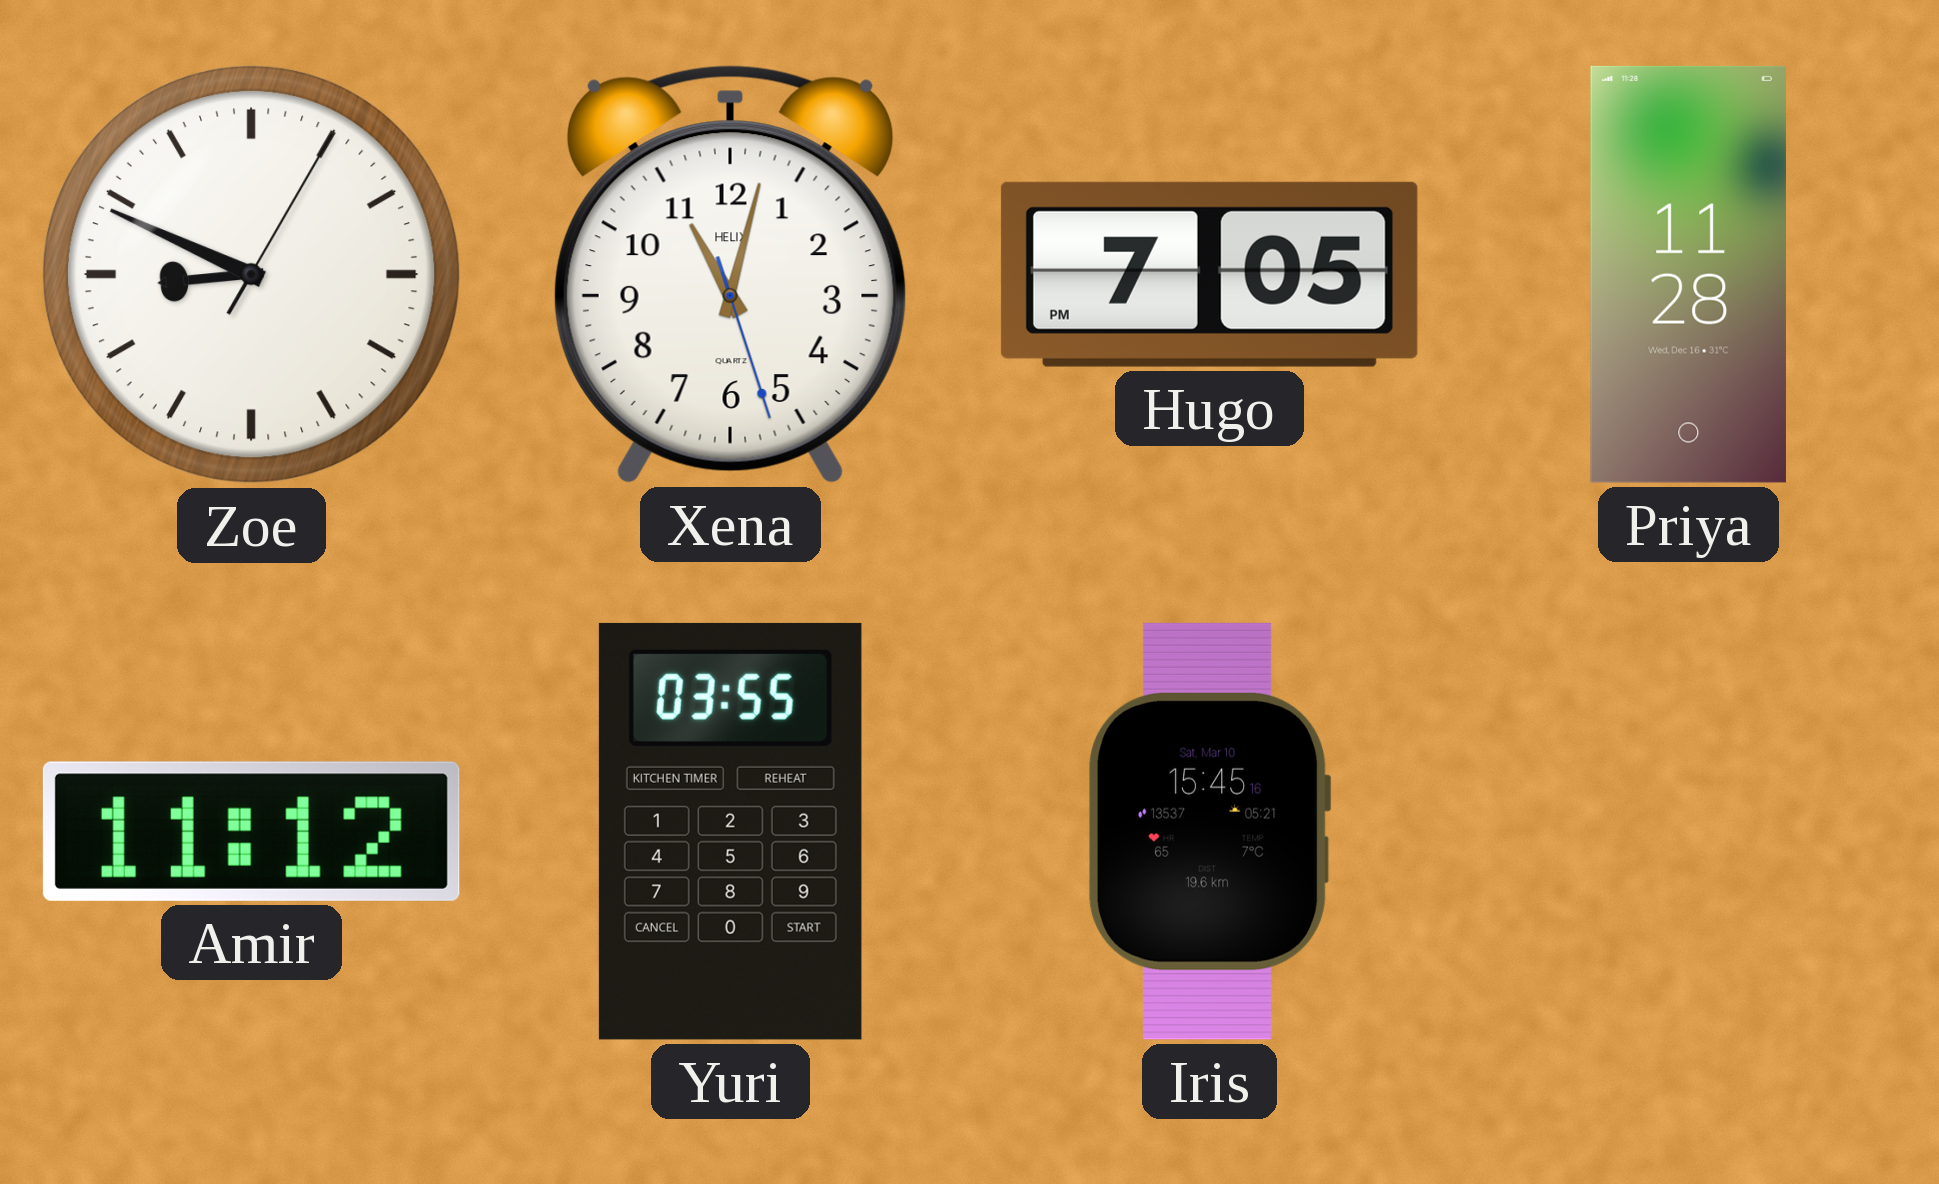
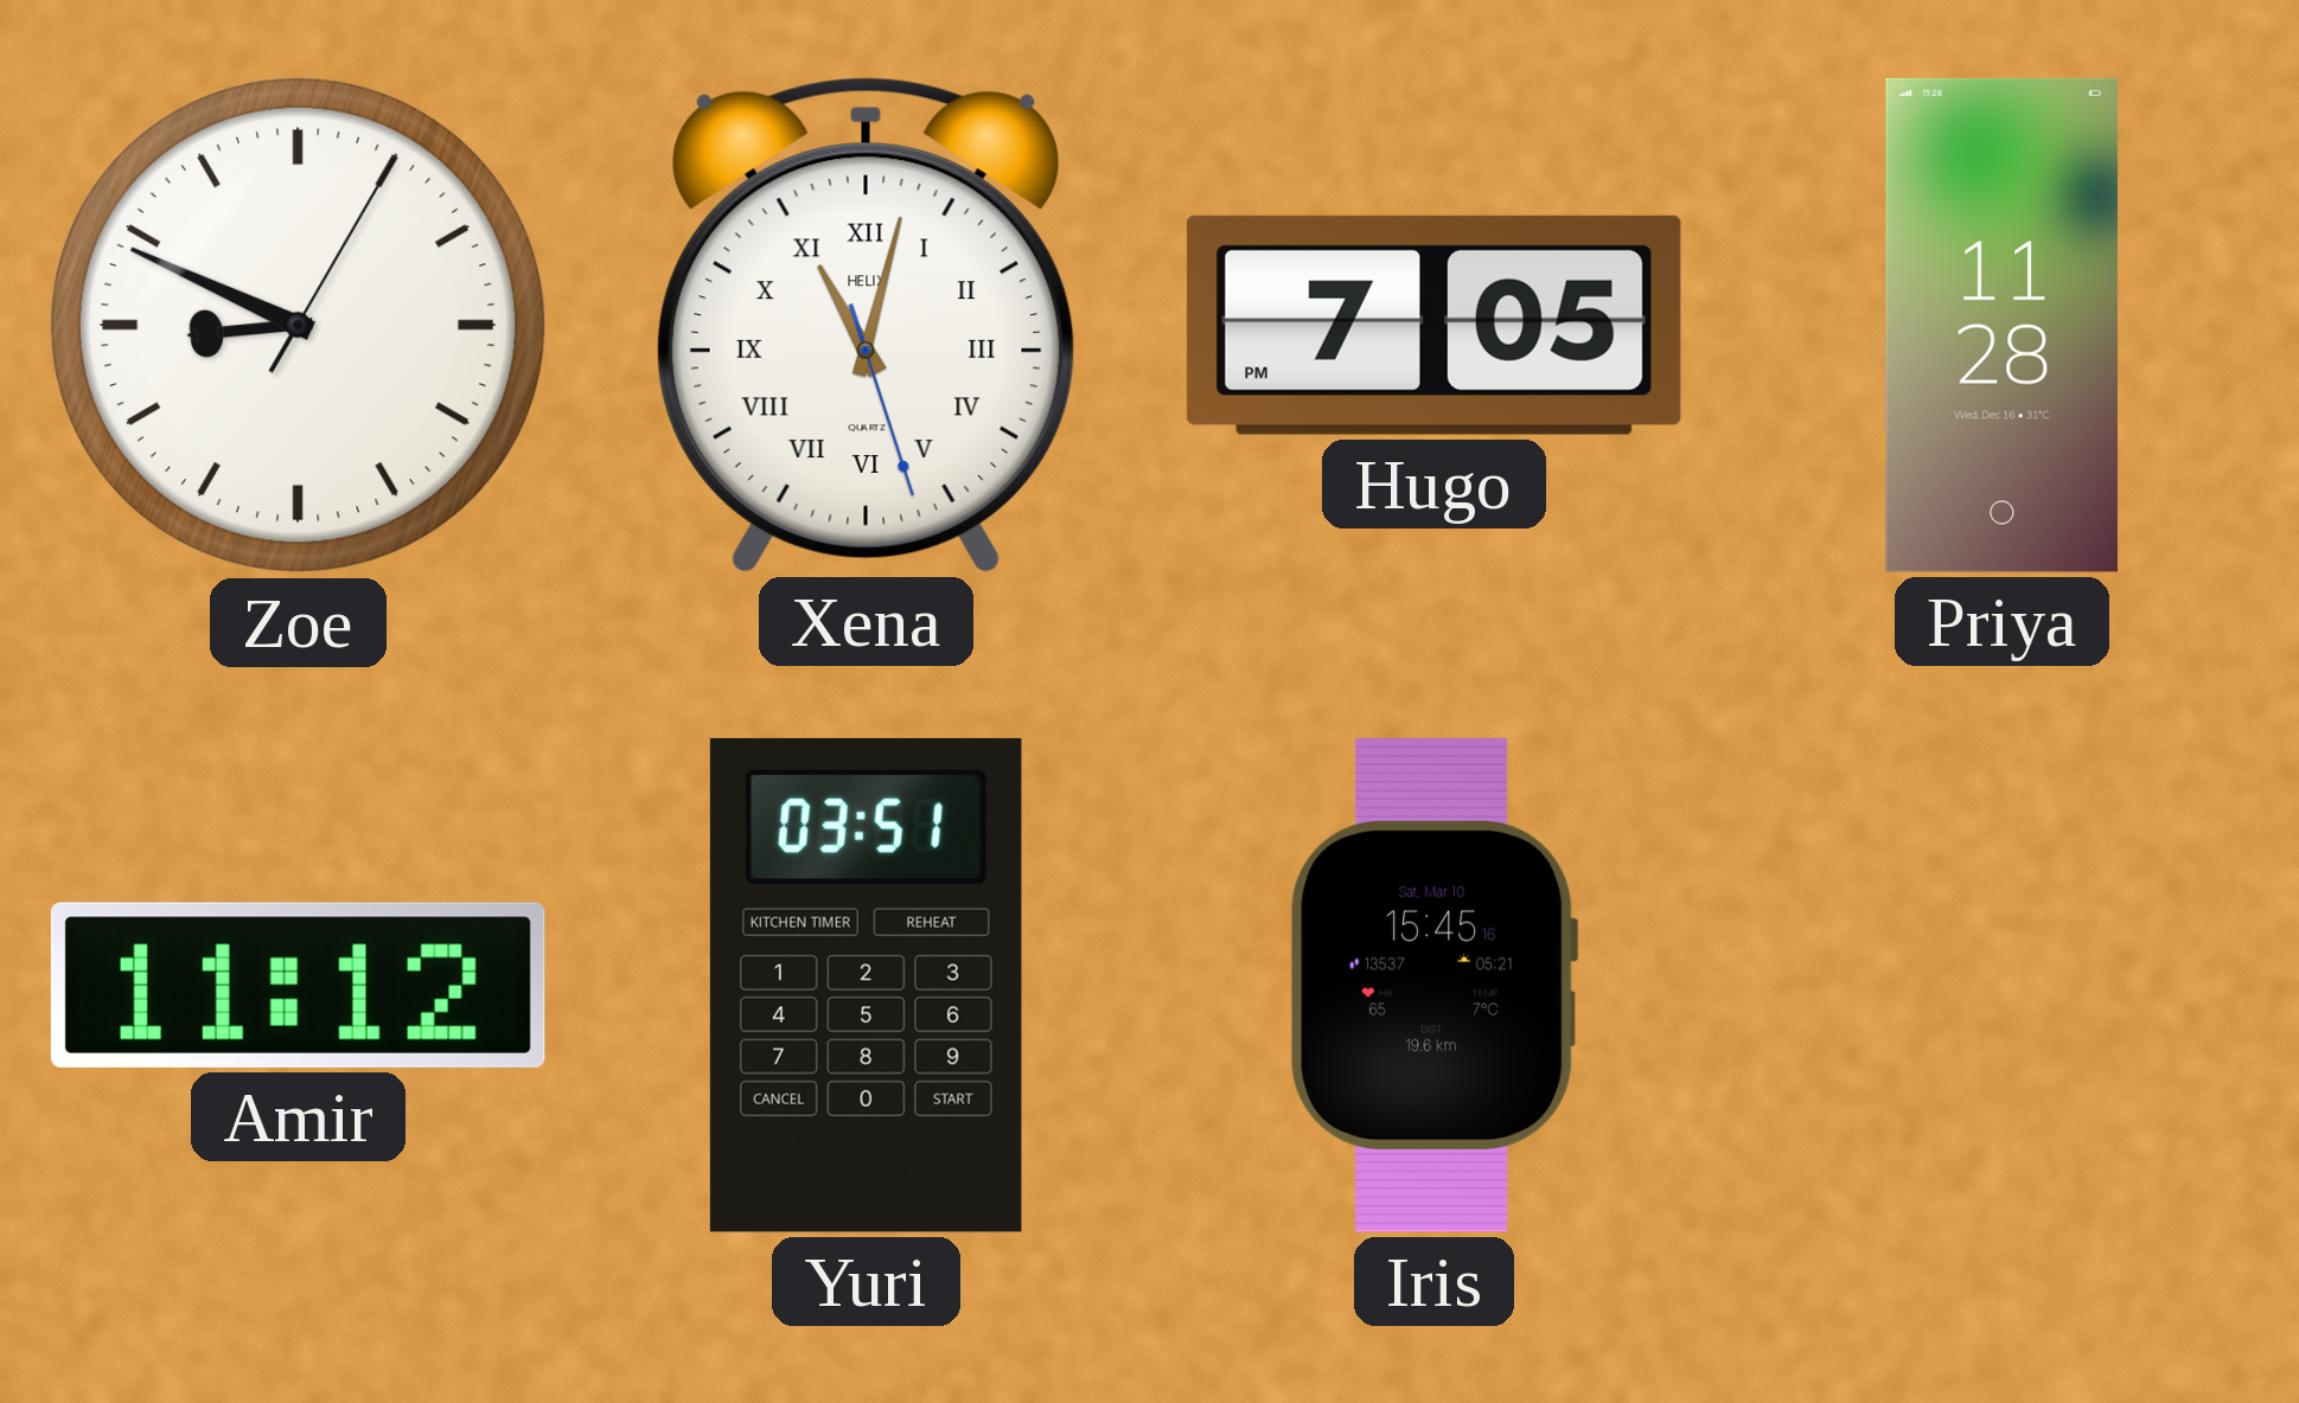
Xena numerals: Arabic -> Roman (866, 325)
Yuri: 03:55 -> 03:51 (866, 985)
